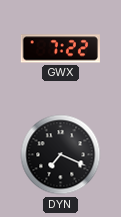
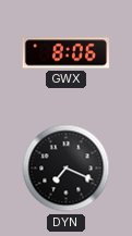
GWX: 7:22 -> 8:06 (65, 53)
